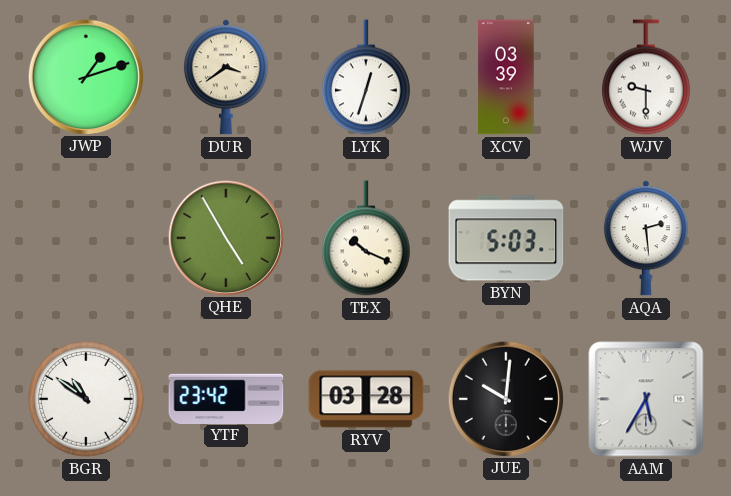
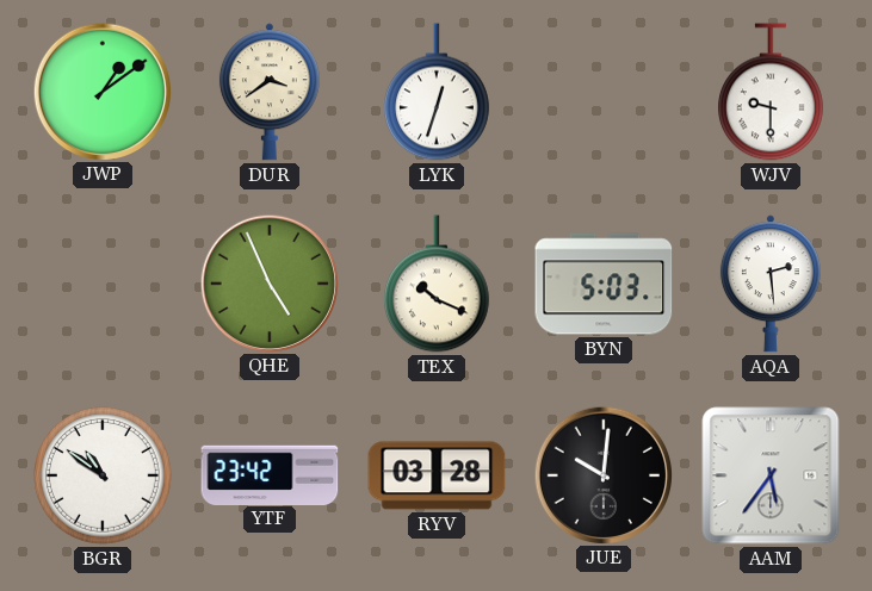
JWP: 1:12 -> 1:09 (101, 91)
XCV: 03:39 -> none (506, 77)
QHE: 4:55 -> 4:56 (268, 282)
AAM: 5:35 -> 5:36 (771, 475)
